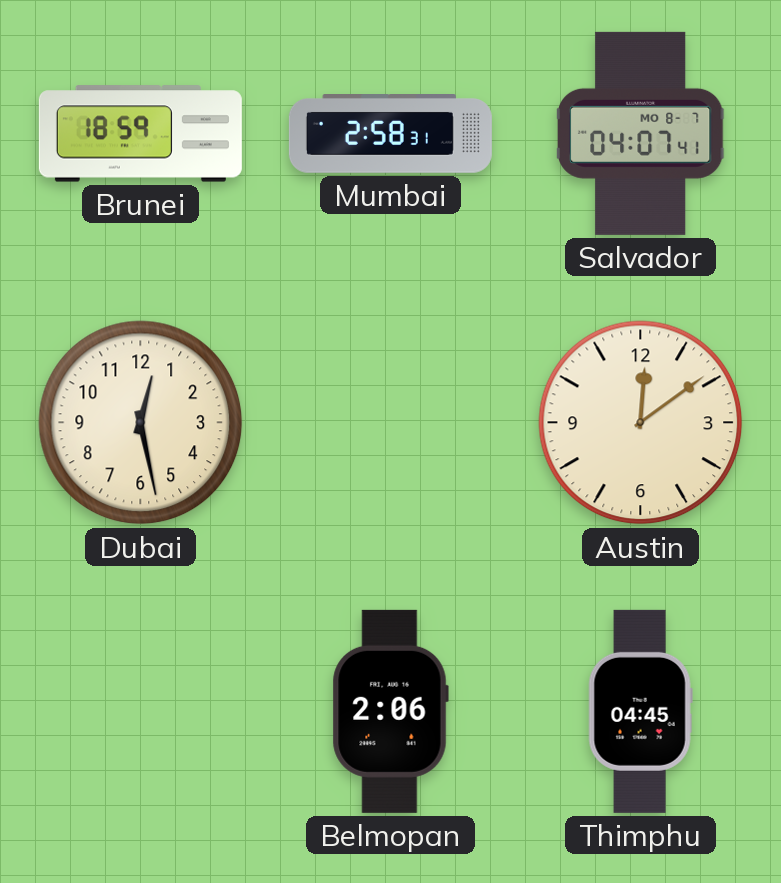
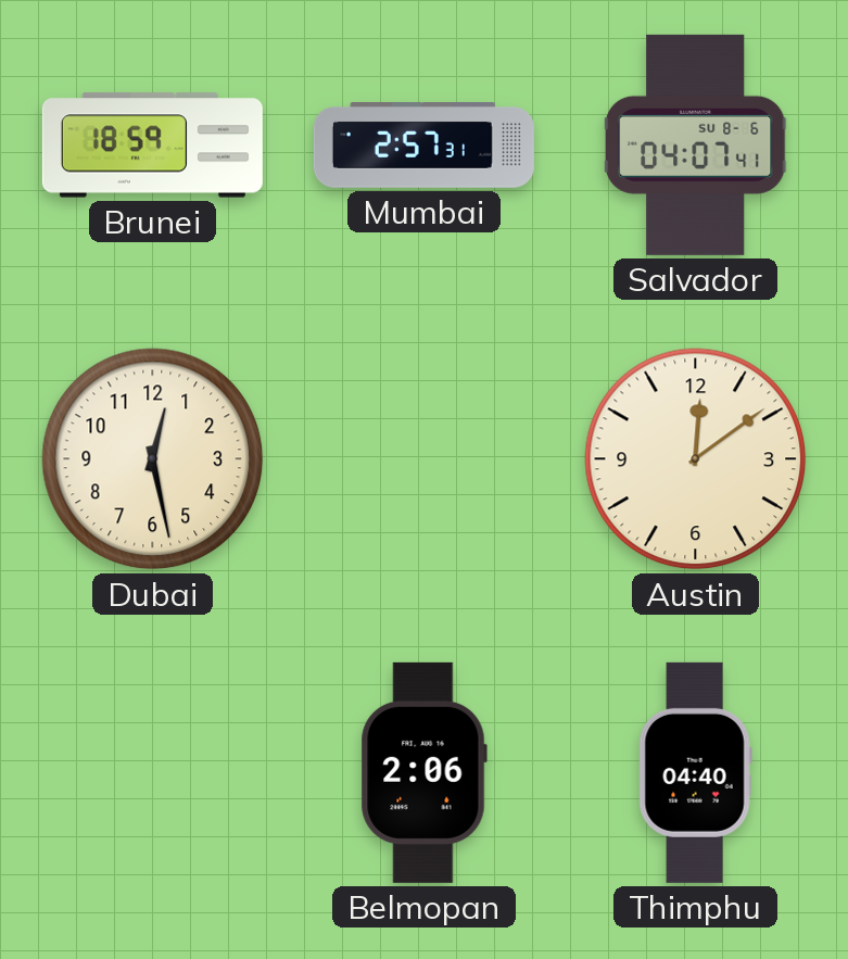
Mumbai: 2:58 -> 2:57 (423, 146)
Salvador date: MO 8-7 -> SU 8-6 (696, 144)
Thimphu: 04:45 -> 04:40 (695, 772)
